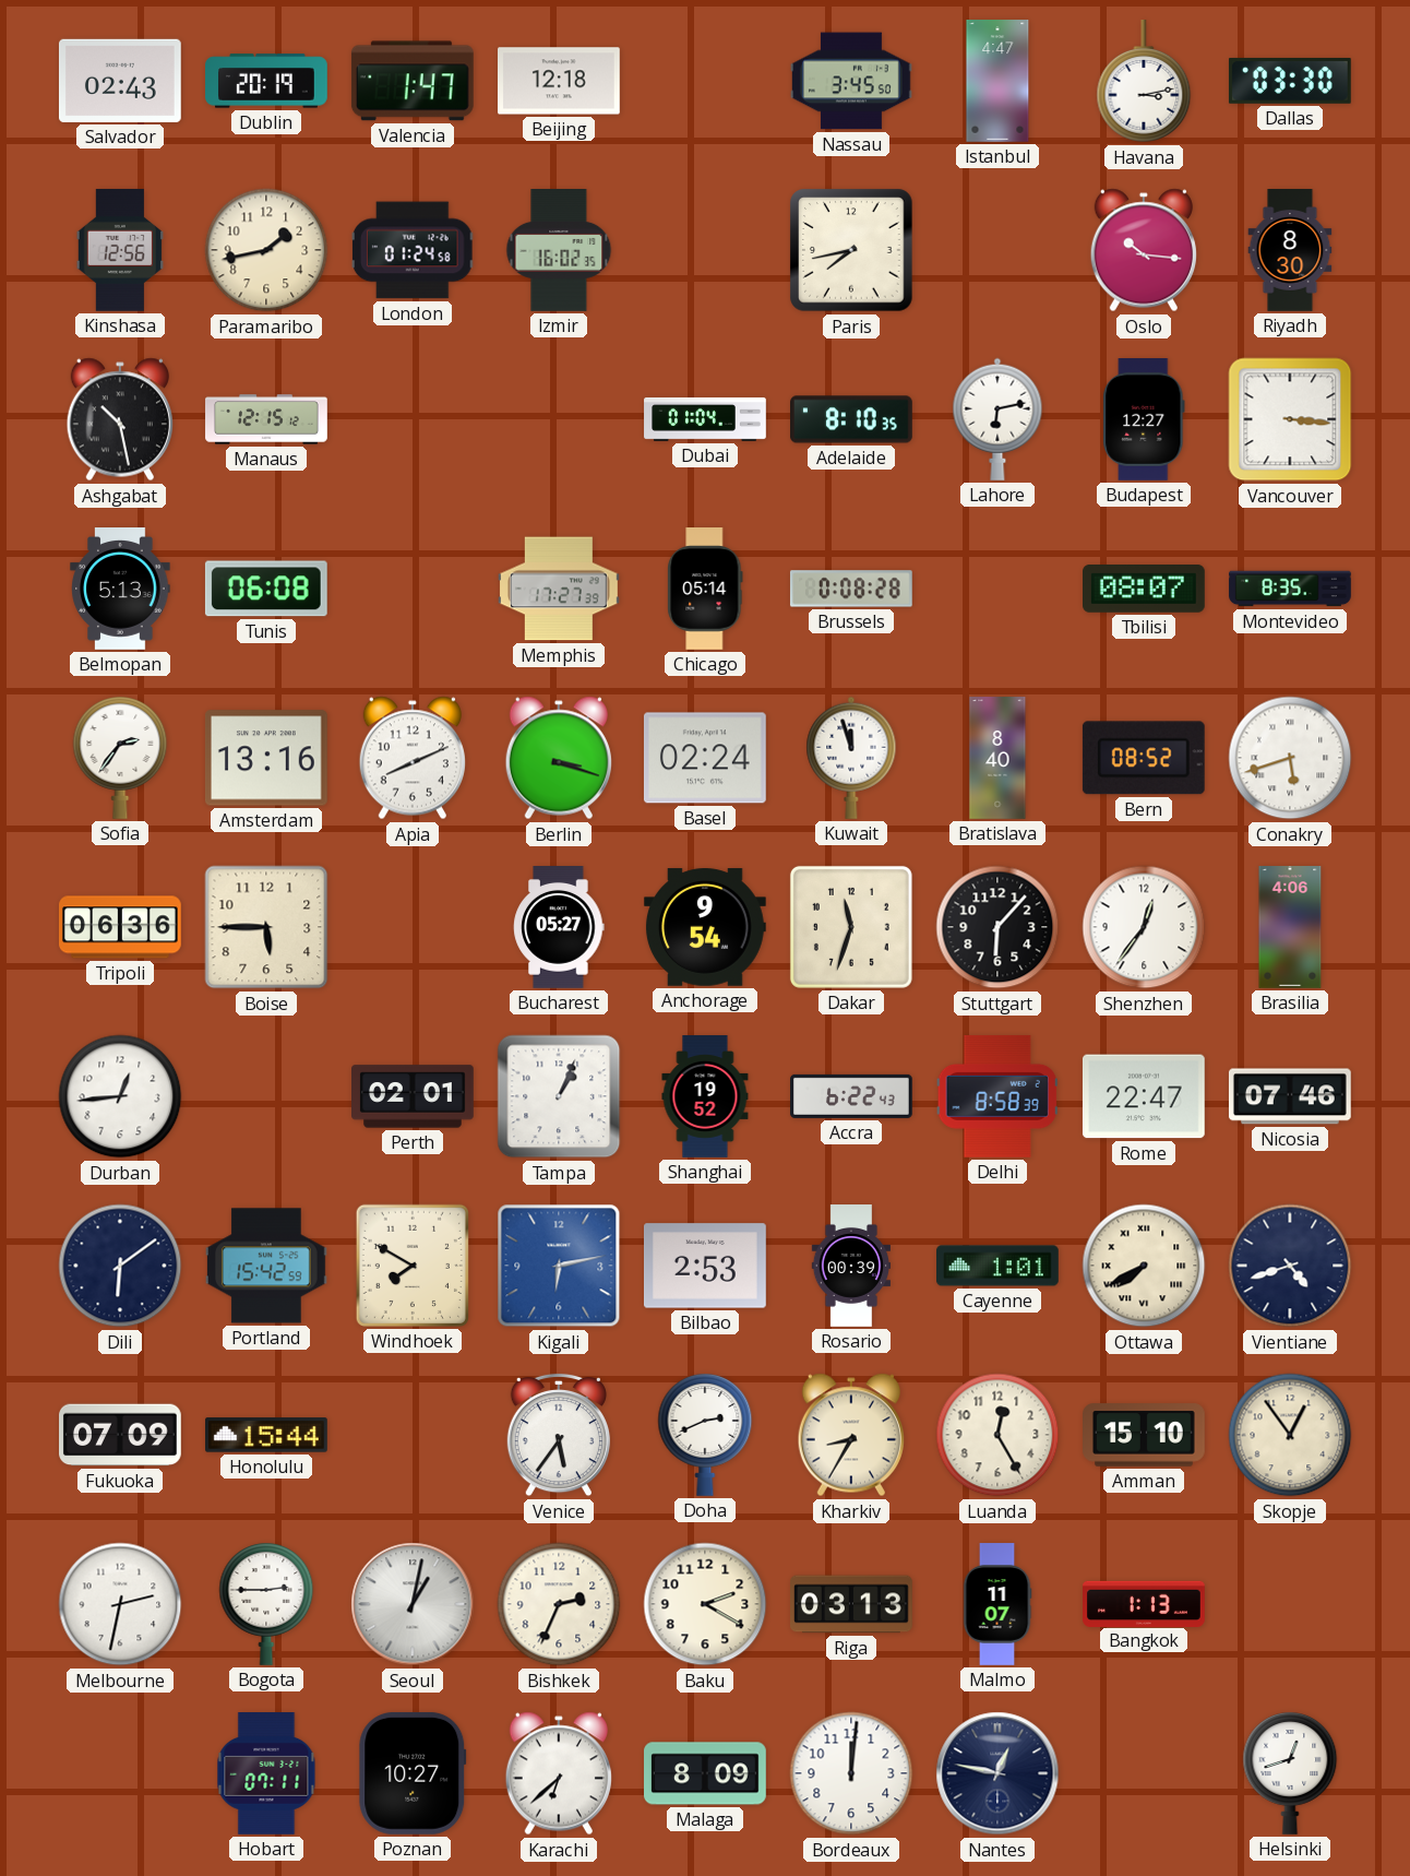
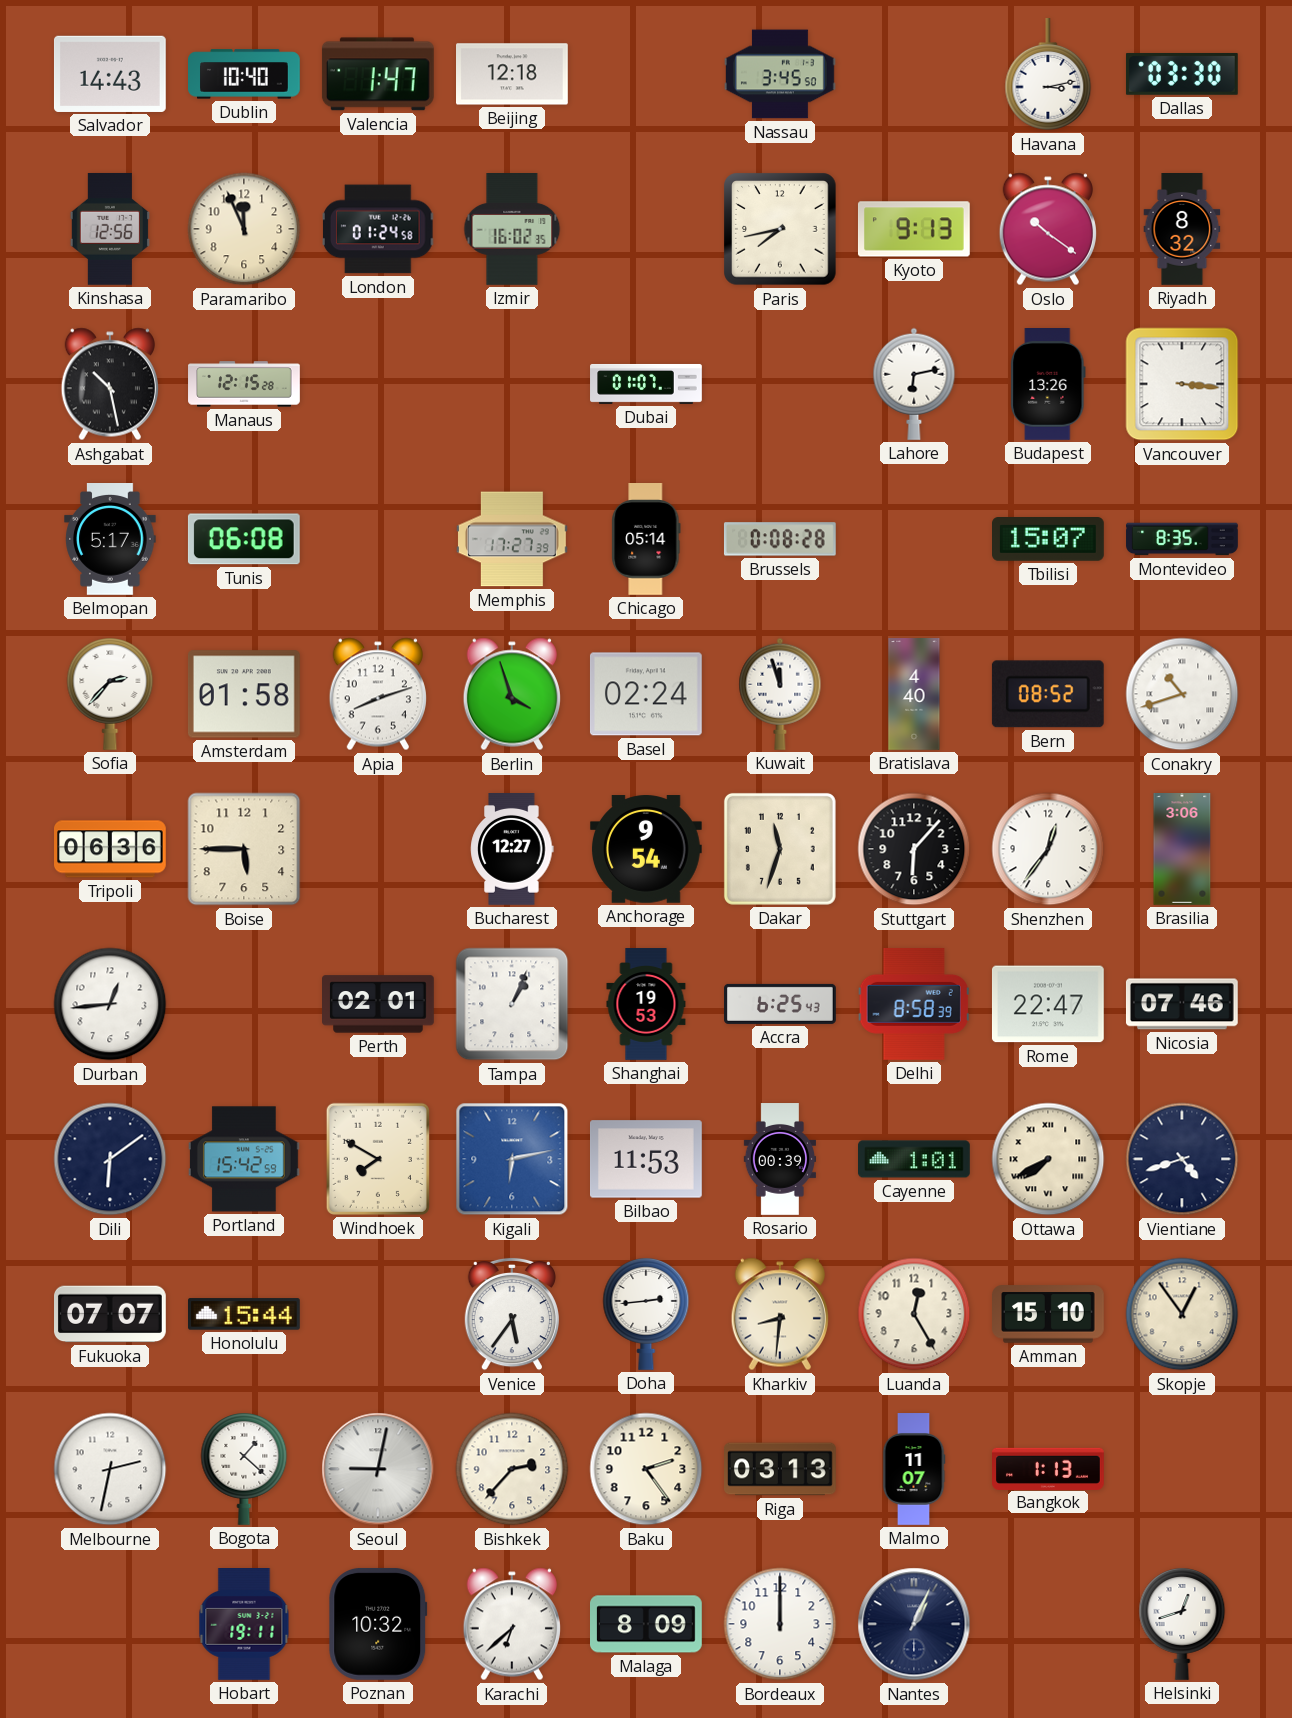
Salvador: 02:43 -> 14:43 (110, 74)
Dublin: 20:19 -> 10:40 (245, 74)
Istanbul: 4:47 -> none (997, 82)
Paramaribo: 1:43 -> 11:56 (244, 229)
Kyoto: none -> 9:13 (914, 229)
Oslo: 10:16 -> 10:21 (1048, 229)
Riyadh: 8:30 -> 8:32 (1182, 229)
Manaus: 12:15:12 -> 12:15:28 (244, 384)
Dubai: 01:04 -> 01:07 (646, 384)
Adelaide: 8:10 -> none (852, 419)
Budapest: 12:27 -> 13:26 (1048, 385)
Belmopan: 5:13 -> 5:17 (110, 540)
Tbilisi: 08:07 -> 15:07 (1049, 540)
Sofia: 2:36 -> 2:37 (110, 694)
Amsterdam: 13:16 -> 01:58 (244, 694)
Apia: 8:11 -> 8:12 (378, 694)
Berlin: 3:18 -> 3:57 (512, 694)
Bratislava: 8:40 -> 4:40 (914, 694)
Conakry: 5:42 -> 10:42 (1182, 694)
Bucharest: 05:27 -> 12:27 (512, 850)
Brasilia: 4:06 -> 3:06 (1182, 850)
Shanghai: 19:52 -> 19:53 (646, 1004)
Accra: 6:22 -> 6:25 (780, 1004)
Bilbao: 2:53 -> 11:53 (647, 1159)
Fukuoka: 07:09 -> 07:07 (111, 1314)
Doha: 2:41 -> 2:44 (646, 1314)
Kharkiv: 8:35 -> 8:31 (780, 1314)
Bogota: 2:45 -> 1:22 (244, 1469)
Seoul: 1:02 -> 9:02 (378, 1469)
Bishkek: 2:34 -> 2:37 (512, 1469)
Baku: 2:20 -> 2:24 (646, 1469)
Hobart: 07:11 -> 19:11 (244, 1625)
Poznan: 10:27 -> 10:32 (378, 1624)
Bordeaux: 12:01 -> 12:00 (780, 1624)
Nantes: 12:47 -> 1:04 (914, 1624)
